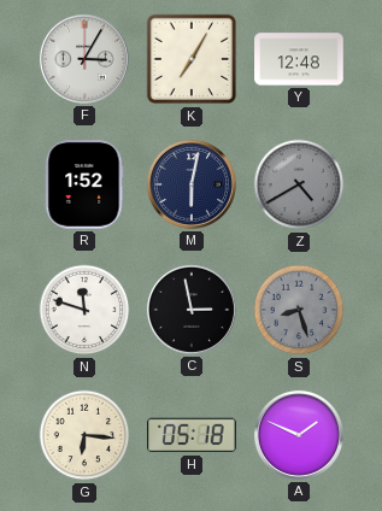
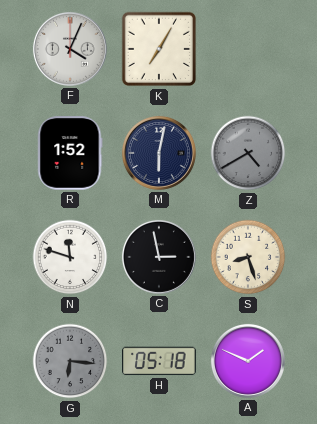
F: 3:05 -> 4:04 (70, 49)
Y: 12:48 -> none (299, 59)
S dial: grey -> cream (248, 257)
G dial: cream -> grey (70, 361)
